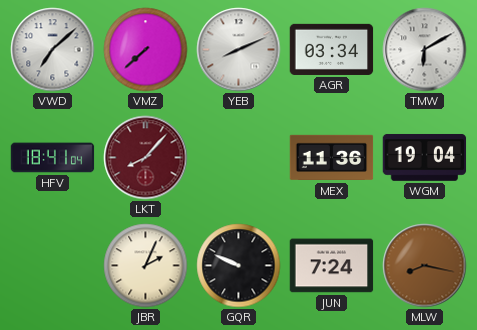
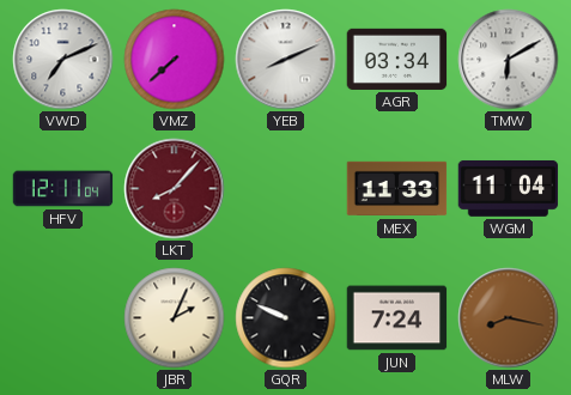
VWD: 7:08 -> 7:11 (63, 60)
HFV: 18:41 -> 12:11 (63, 189)
MEX: 11:36 -> 11:33 (397, 189)
WGM: 19:04 -> 11:04 (509, 188)
